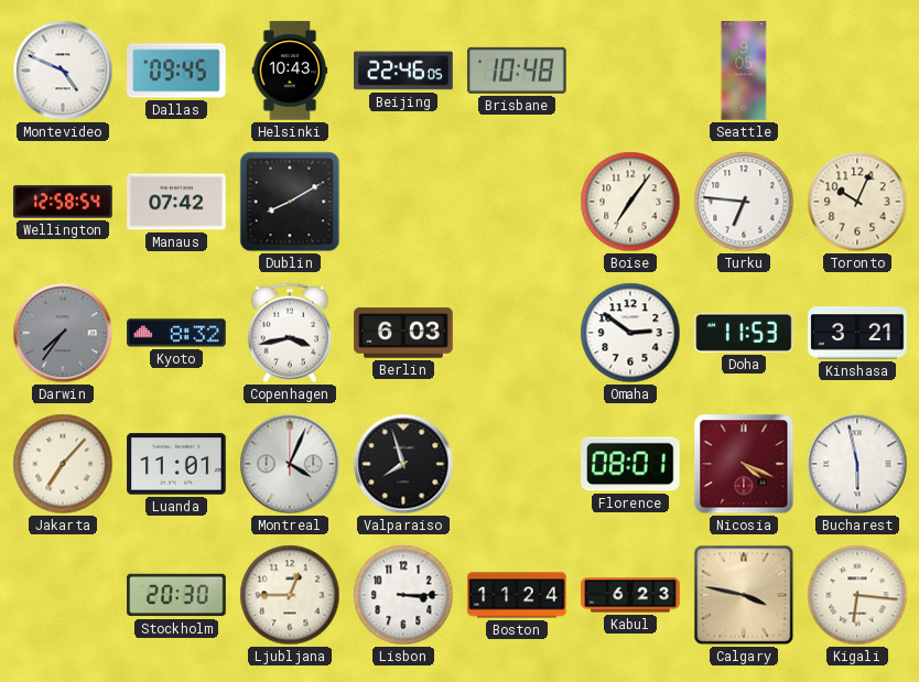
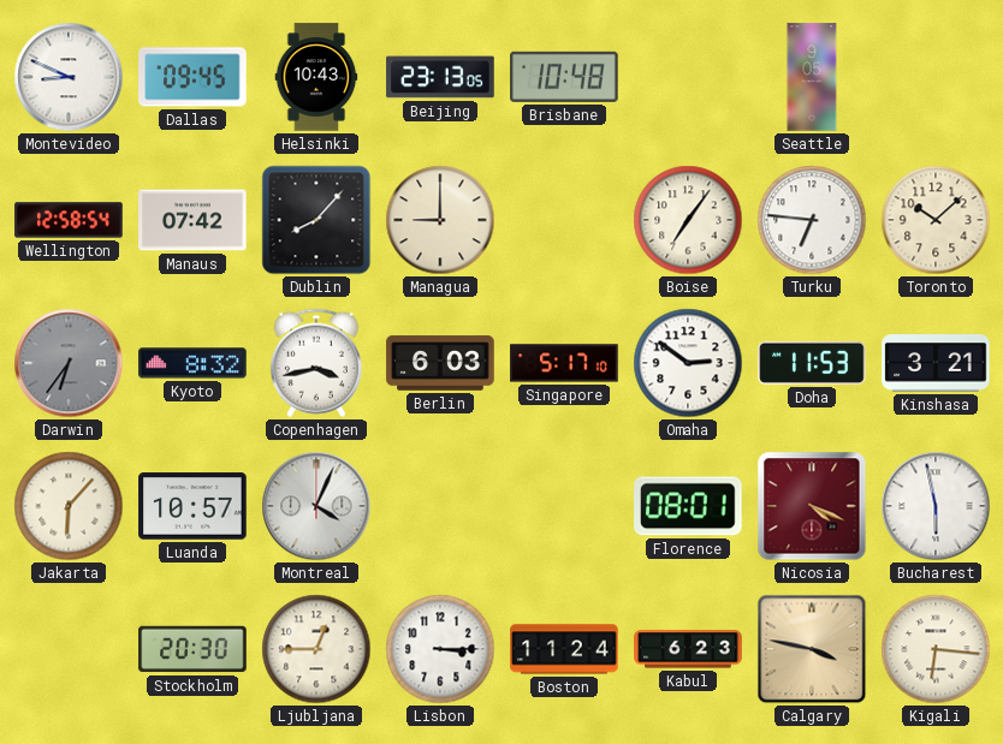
Montevideo: 4:49 -> 8:49 (69, 77)
Beijing: 22:46 -> 23:13 (440, 77)
Dublin: 8:10 -> 8:07 (316, 220)
Managua: none -> 9:00 (440, 220)
Toronto: 10:04 -> 10:08 (936, 220)
Darwin: 7:36 -> 6:36 (69, 363)
Singapore: none -> 5:17 (564, 363)
Jakarta: 7:07 -> 6:07 (69, 506)
Luanda: 11:01 -> 10:57 (192, 506)
Valparaiso: 7:57 -> none (403, 464)
